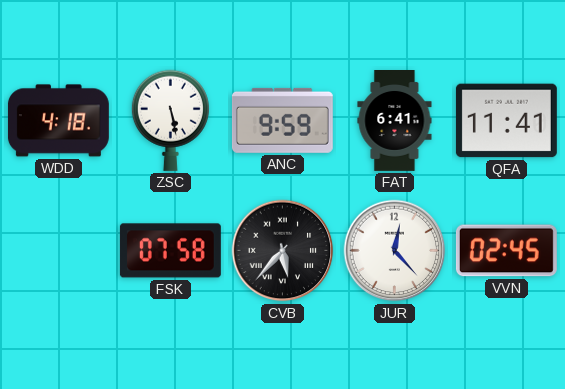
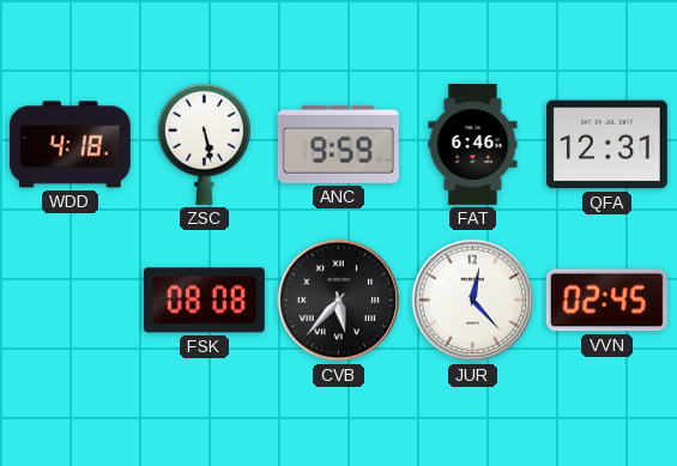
FAT: 6:41 -> 6:46 (473, 145)
QFA: 11:41 -> 12:31 (606, 145)
FSK: 07:58 -> 08:08 (204, 301)
